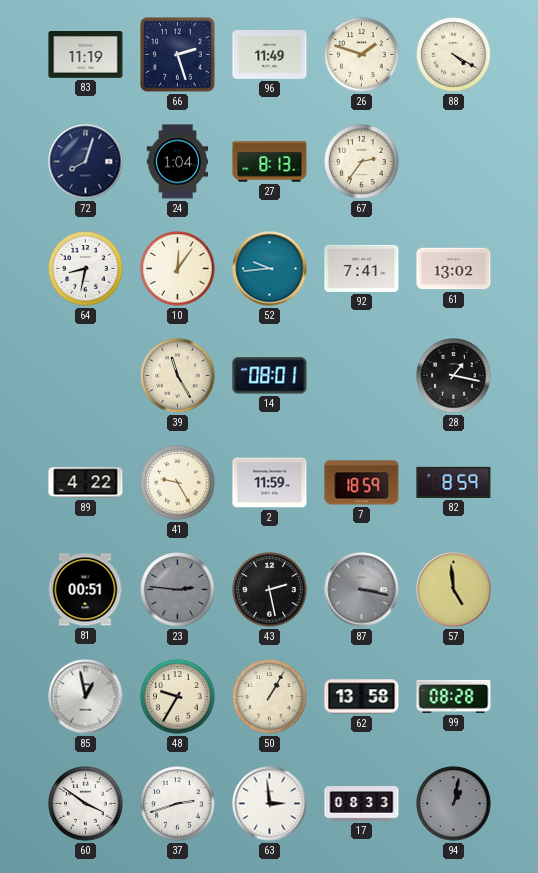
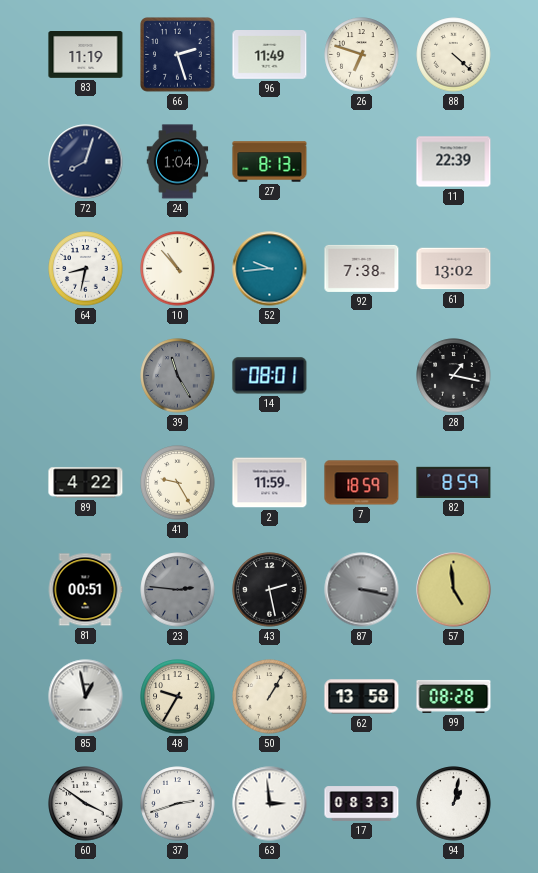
26: 1:48 -> 6:48 (362, 55)
88: 4:20 -> 4:22 (454, 55)
67: 2:36 -> none (362, 162)
11: none -> 22:39 (454, 162)
10: 12:06 -> 10:53 (178, 269)
92: 7:41 -> 7:38 (362, 268)
39 dial: cream -> grey (178, 376)
94 dial: grey -> white (454, 804)
